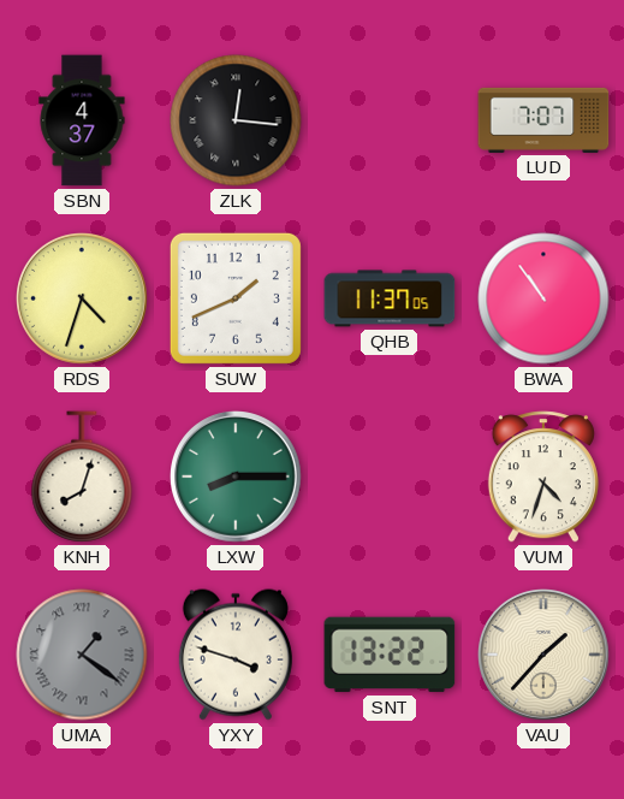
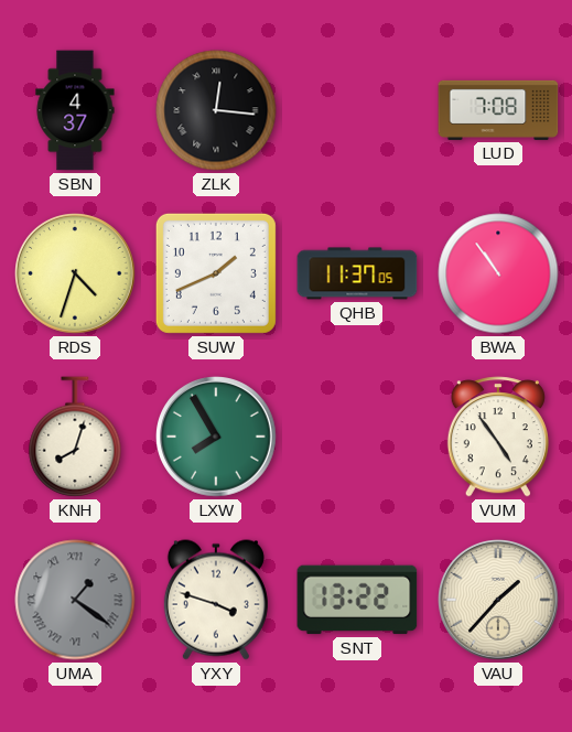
LUD: 7:07 -> 7:08 (498, 110)
LXW: 8:15 -> 7:55 (217, 438)
VUM: 4:33 -> 4:54 (498, 437)
